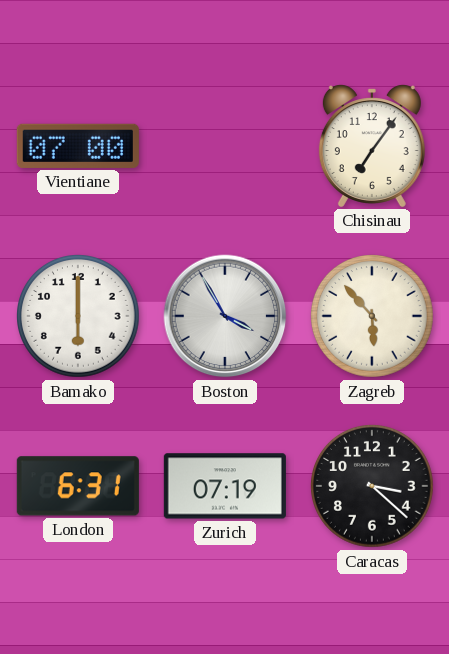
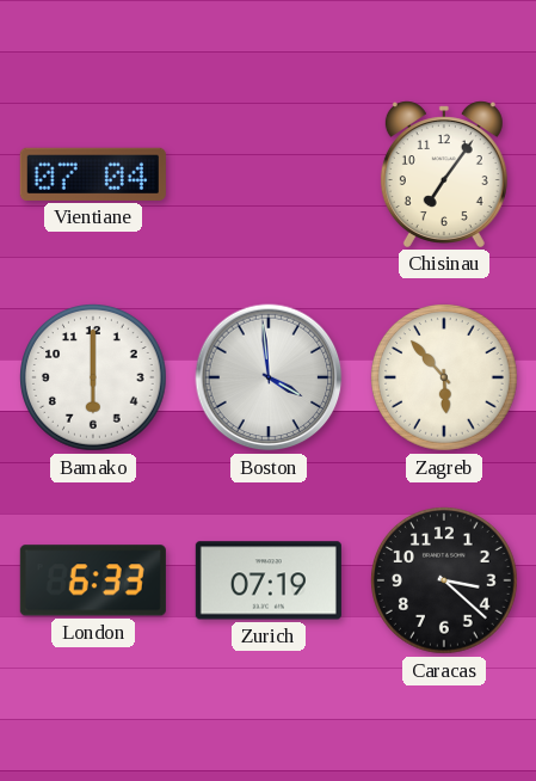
Vientiane: 07:00 -> 07:04 (93, 174)
Boston: 3:55 -> 3:59 (269, 377)
London: 6:31 -> 6:33 (93, 580)
